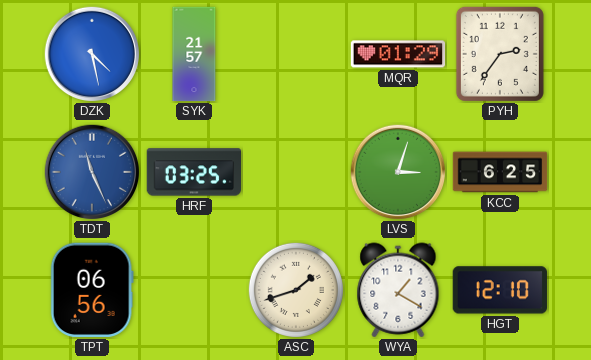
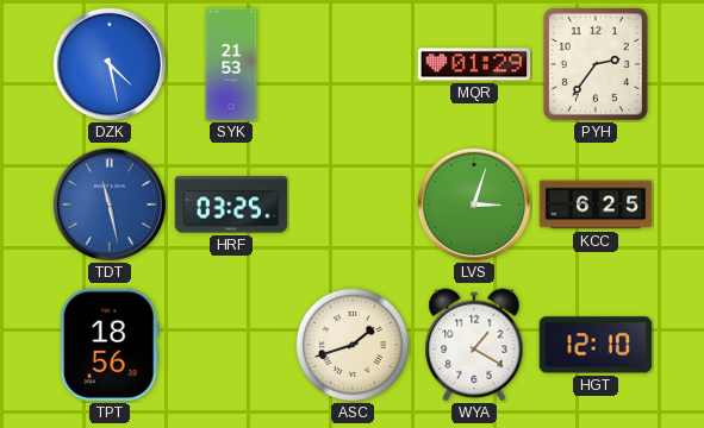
SYK: 21:57 -> 21:53 (231, 64)
TDT: 11:26 -> 11:28 (108, 203)
TPT: 06:56 -> 18:56 (110, 345)
